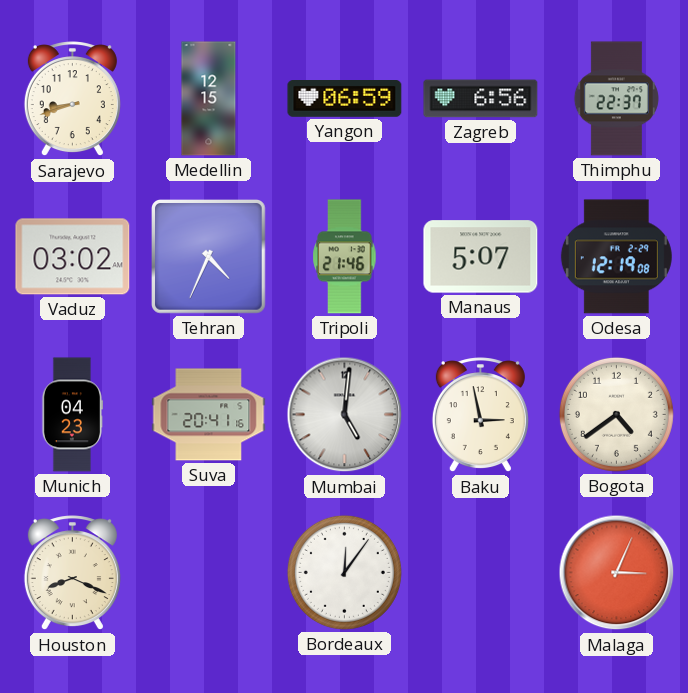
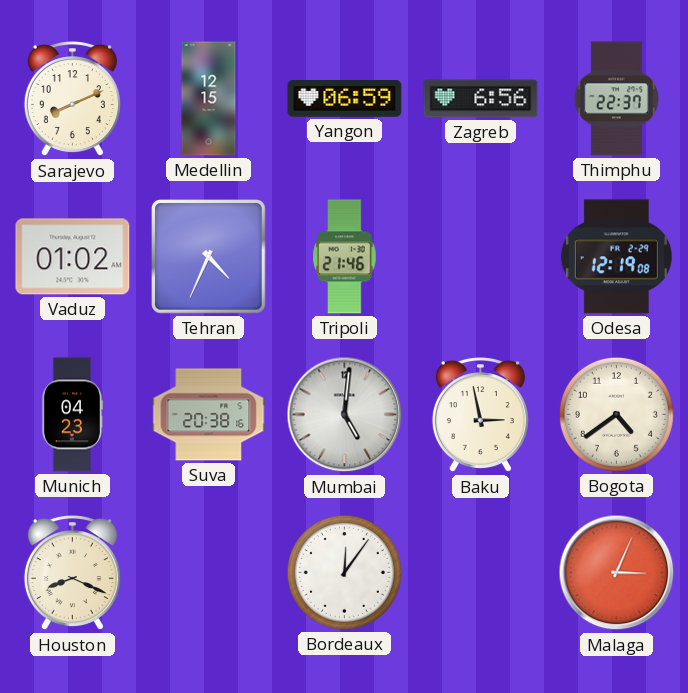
Sarajevo: 8:42 -> 8:11 (72, 99)
Vaduz: 03:02 -> 01:02 (73, 257)
Manaus: 5:07 -> none (481, 257)
Suva: 20:41 -> 20:38 (209, 415)
